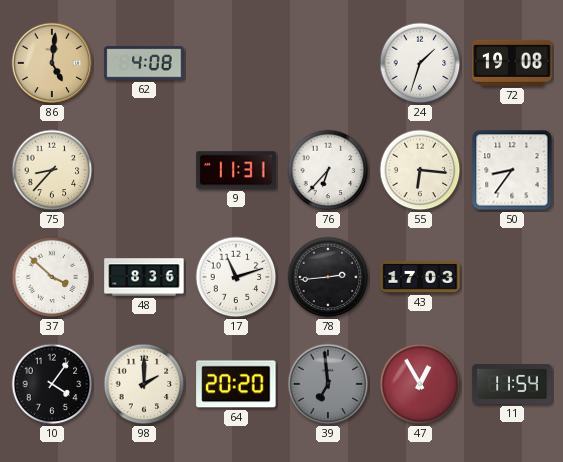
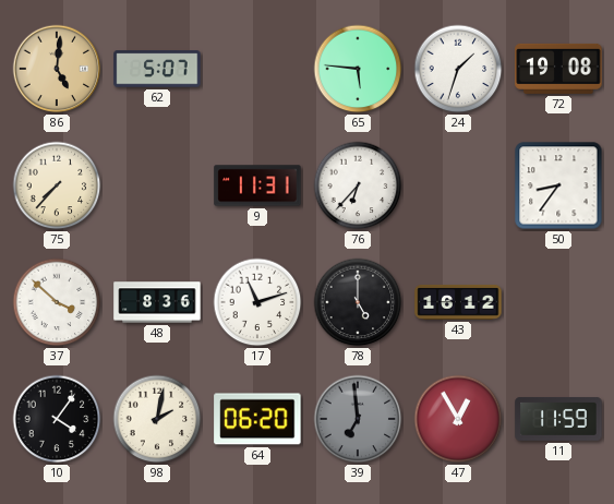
62: 4:08 -> 5:07 (157, 69)
65: none -> 5:46 (358, 69)
75: 8:37 -> 7:37 (57, 185)
55: 6:16 -> none (420, 170)
78: 2:44 -> 5:00 (358, 302)
43: 17:03 -> 16:12 (458, 302)
98: 2:00 -> 2:02 (157, 419)
64: 20:20 -> 06:20 (257, 419)
11: 11:54 -> 11:59 (558, 419)
